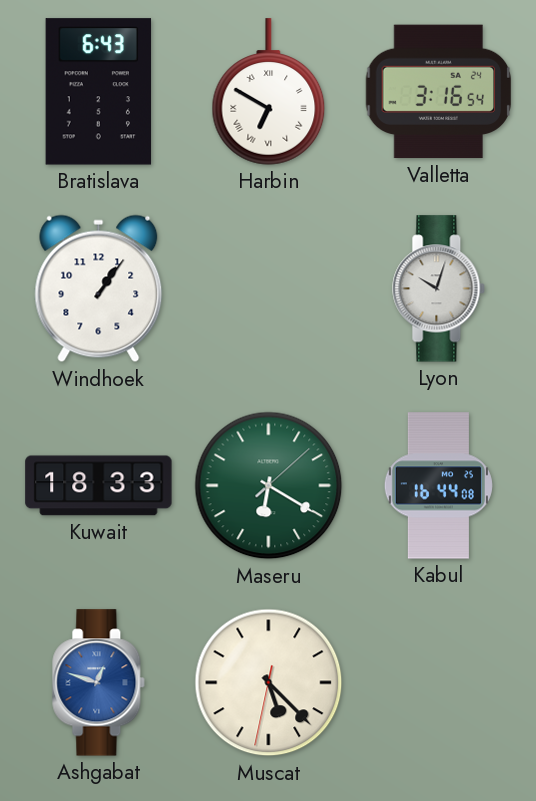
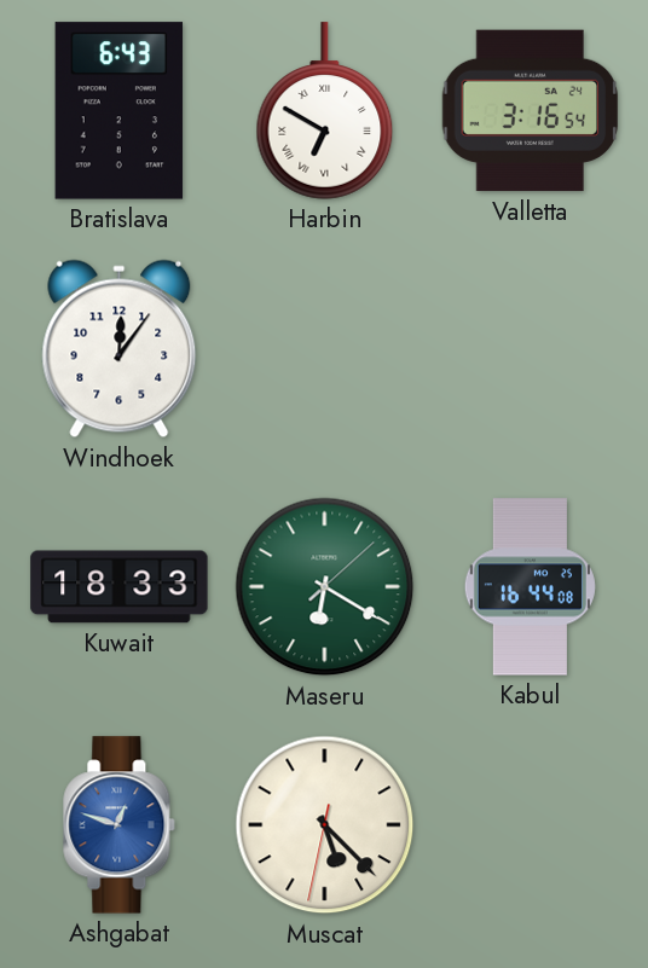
Windhoek: 1:06 -> 12:06 (120, 349)
Lyon: 10:03 -> none (439, 289)
